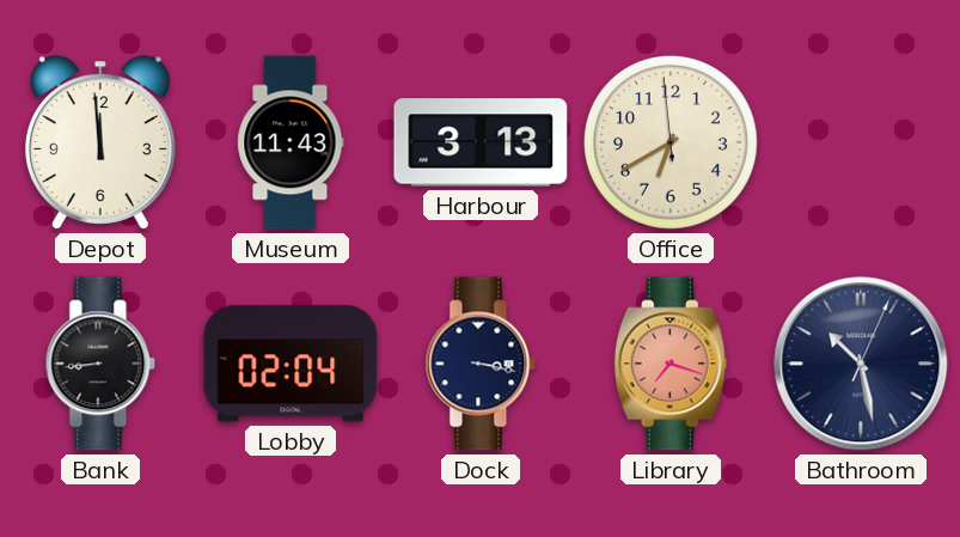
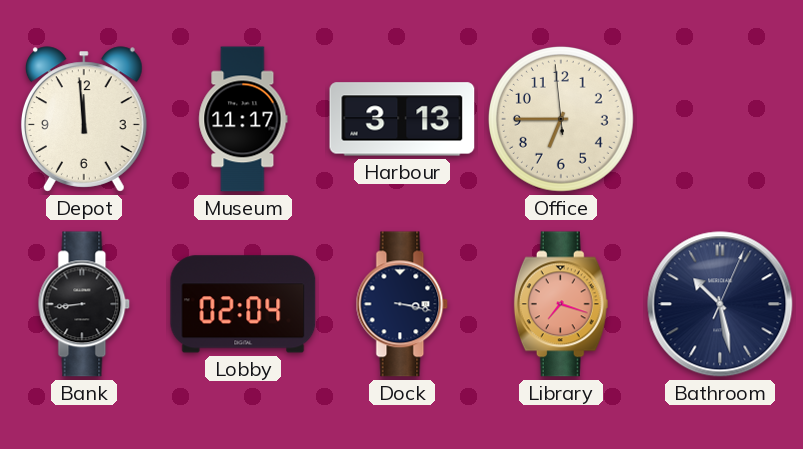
Museum: 11:43 -> 11:17 (243, 119)
Office: 6:39 -> 6:44 (561, 119)
